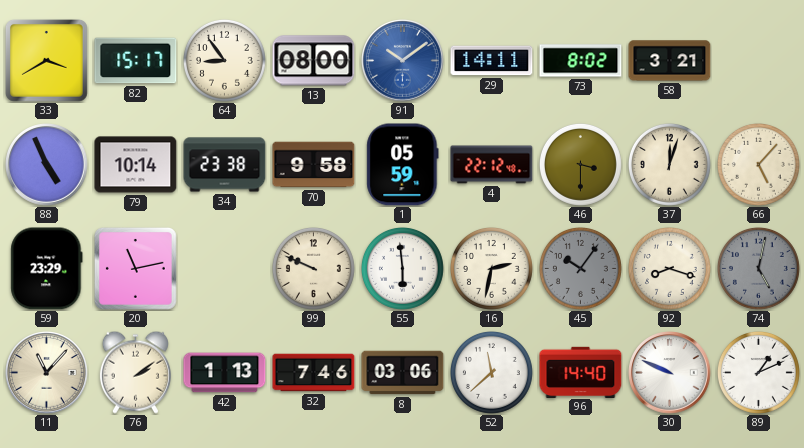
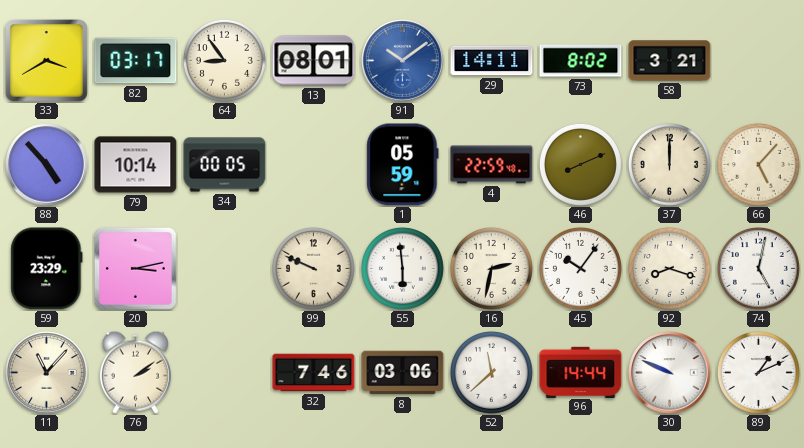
82: 15:17 -> 03:17 (136, 61)
13: 08:00 -> 08:01 (314, 61)
88: 4:56 -> 4:53 (47, 165)
34: 23:38 -> 00:05 (225, 165)
70: 9:58 -> none (314, 165)
4: 22:12 -> 22:59 (492, 165)
46: 3:30 -> 8:11 (580, 164)
37: 12:03 -> 12:00 (669, 164)
20: 11:13 -> 3:13 (135, 268)
45 dial: grey -> white (580, 268)
74 dial: grey -> white (758, 268)
42: 1:13 -> none (225, 373)
96: 14:40 -> 14:44 (581, 372)
